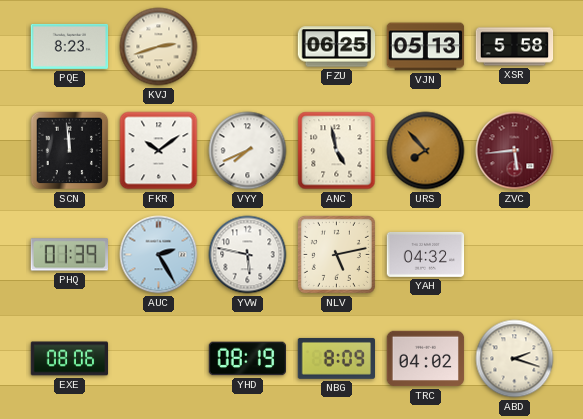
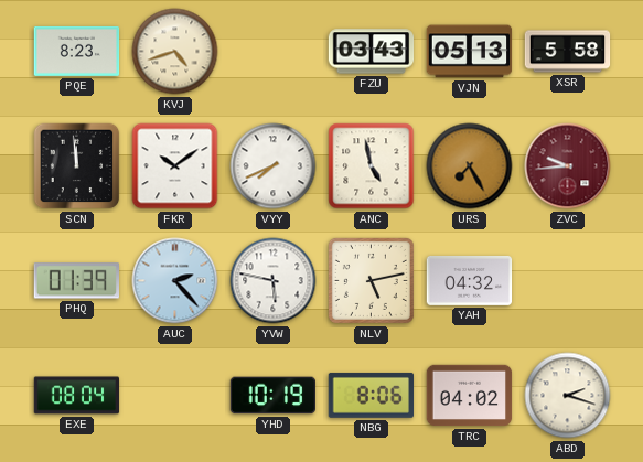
KVJ: 2:42 -> 4:42 (175, 52)
FZU: 06:25 -> 03:43 (372, 52)
URS: 7:53 -> 7:25 (470, 166)
ZVC: 5:44 -> 9:44 (568, 166)
AUC: 2:25 -> 2:23 (175, 281)
EXE: 08:06 -> 08:04 (77, 396)
YHD: 08:19 -> 10:19 (272, 396)
NBG: 8:09 -> 8:06 (372, 395)
